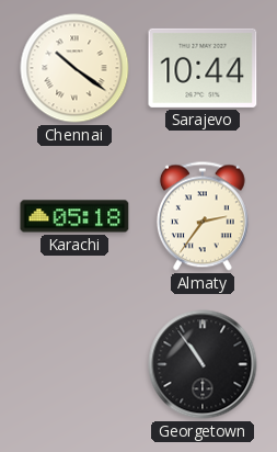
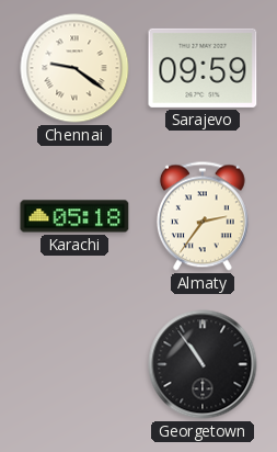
Chennai: 10:21 -> 9:21 (74, 68)
Sarajevo: 10:44 -> 09:59 (203, 68)
